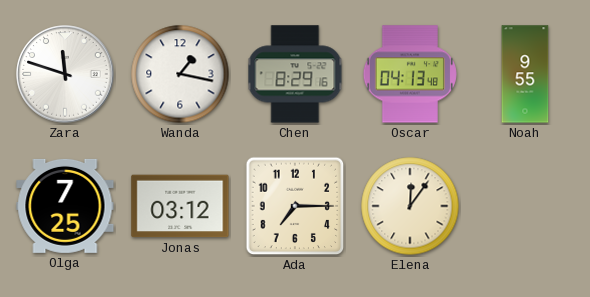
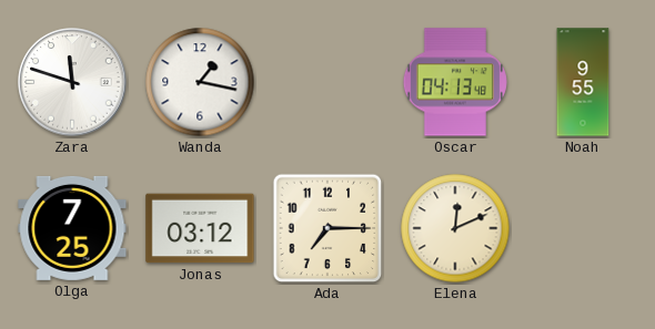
Chen: 8:29 -> none (295, 74)
Elena: 12:06 -> 12:11 (455, 228)
